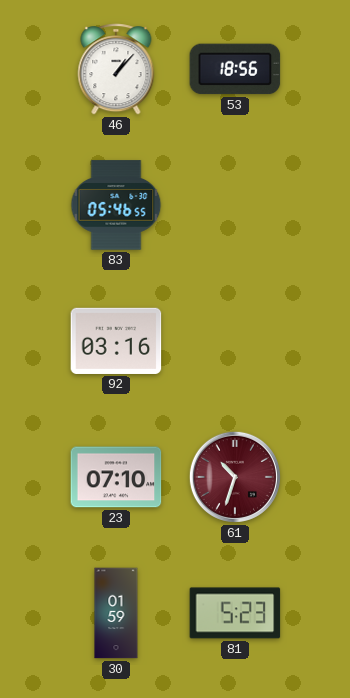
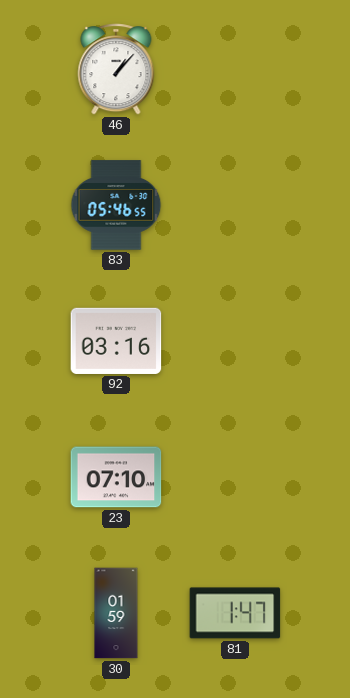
53: 18:56 -> none (235, 69)
61: 10:33 -> none (235, 477)
81: 5:23 -> 1:47 (235, 613)
